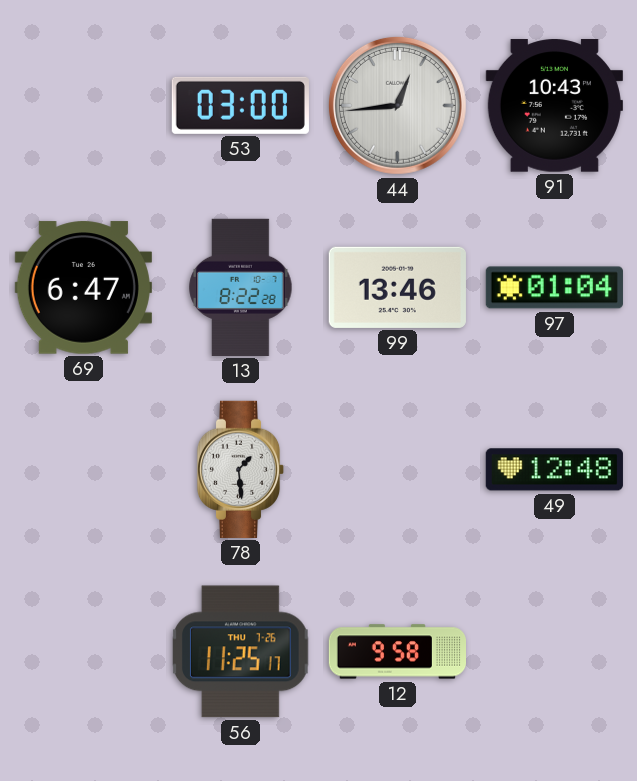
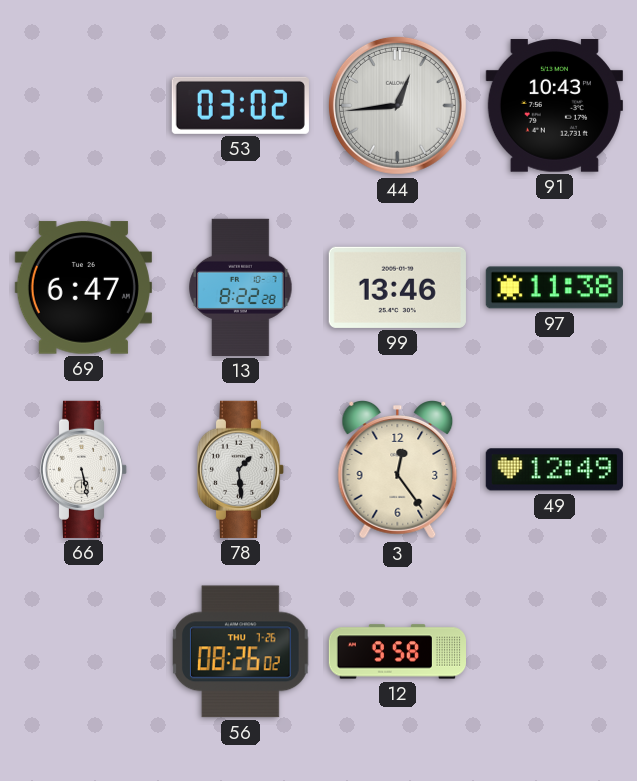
53: 03:00 -> 03:02 (240, 105)
97: 01:04 -> 11:38 (554, 288)
66: none -> 5:28 (84, 469)
3: none -> 12:24 (398, 470)
49: 12:48 -> 12:49 (554, 470)
56: 11:25 -> 08:26 (241, 652)
